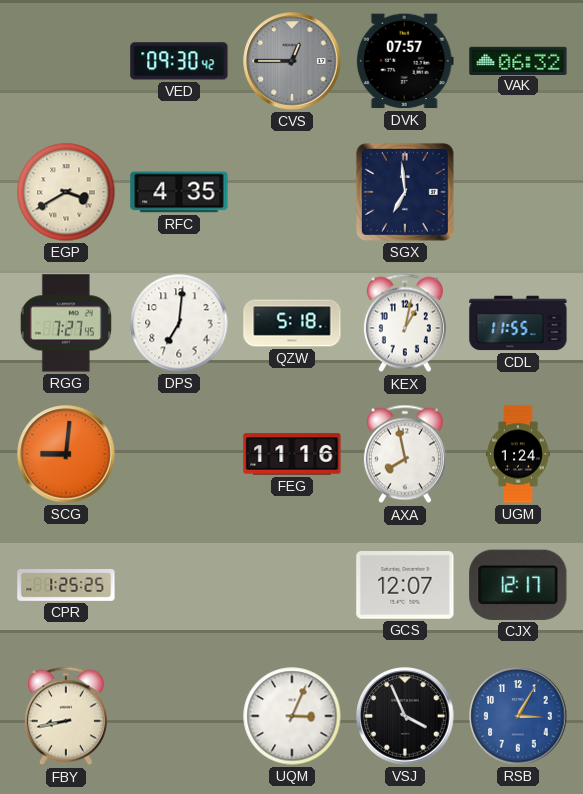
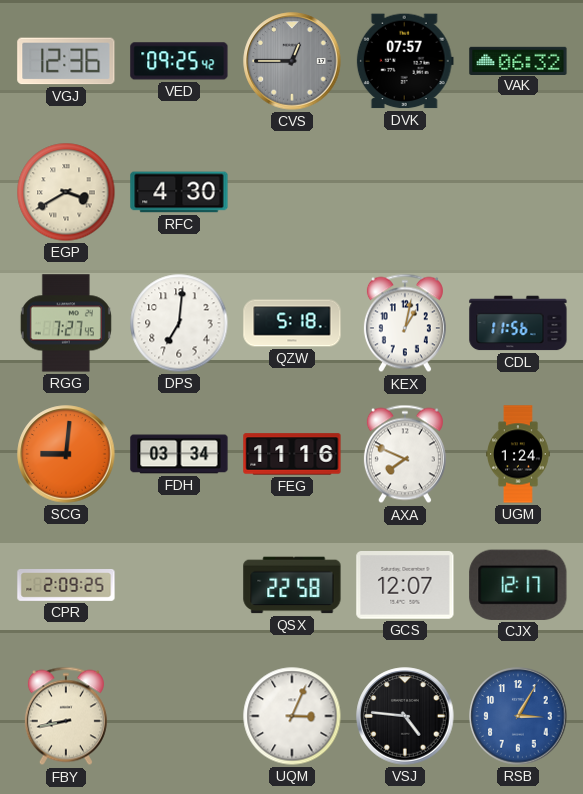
VGJ: none -> 12:36 (66, 61)
VED: 09:30 -> 09:25 (179, 61)
RFC: 4:35 -> 4:30 (179, 192)
SGX: 6:59 -> none (405, 192)
CDL: 11:55 -> 11:56 (518, 323)
FDH: none -> 03:34 (179, 454)
AXA: 7:58 -> 7:49 (405, 454)
CPR: 1:25 -> 2:09 (66, 586)
QSX: none -> 22:58 (292, 585)
VSJ: 3:56 -> 4:46 (405, 716)
